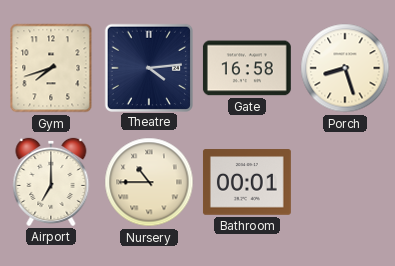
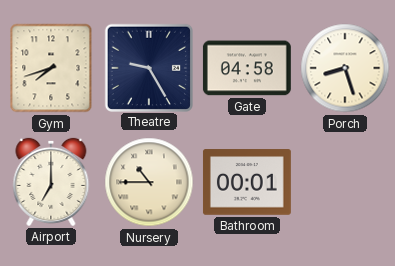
Theatre: 4:14 -> 9:25 (148, 67)
Gate: 16:58 -> 04:58 (247, 68)
